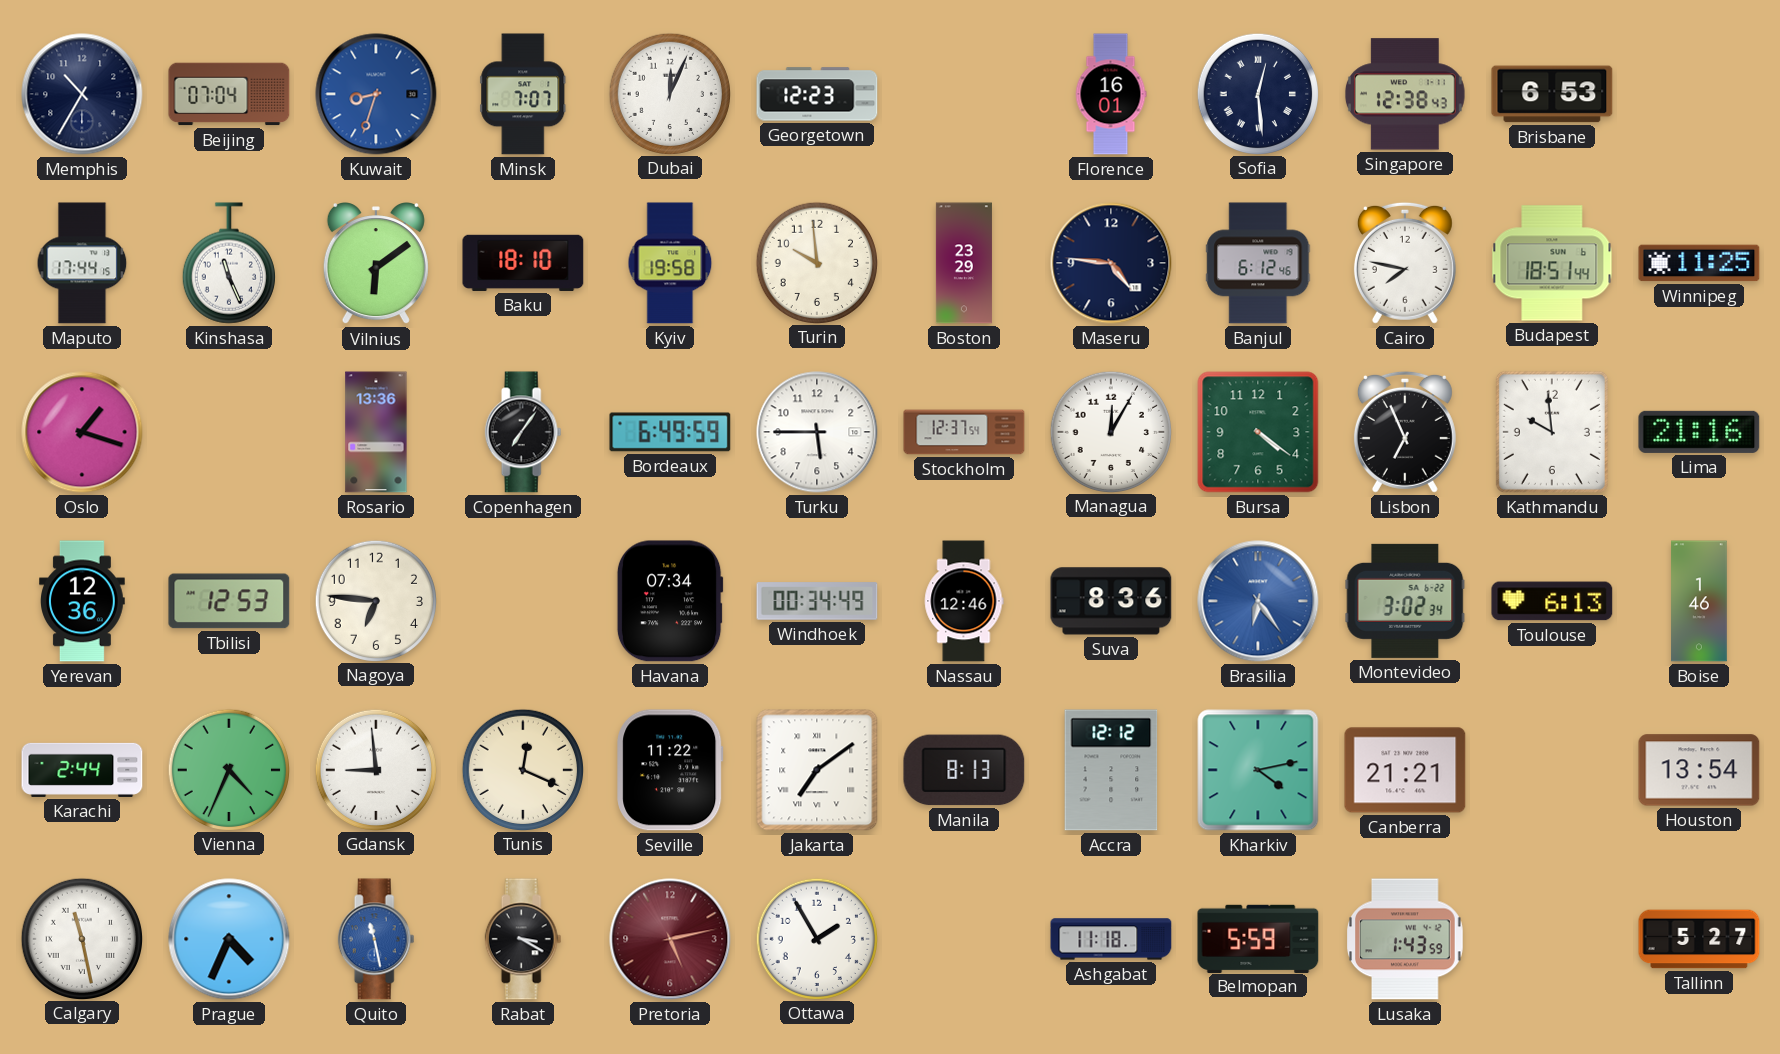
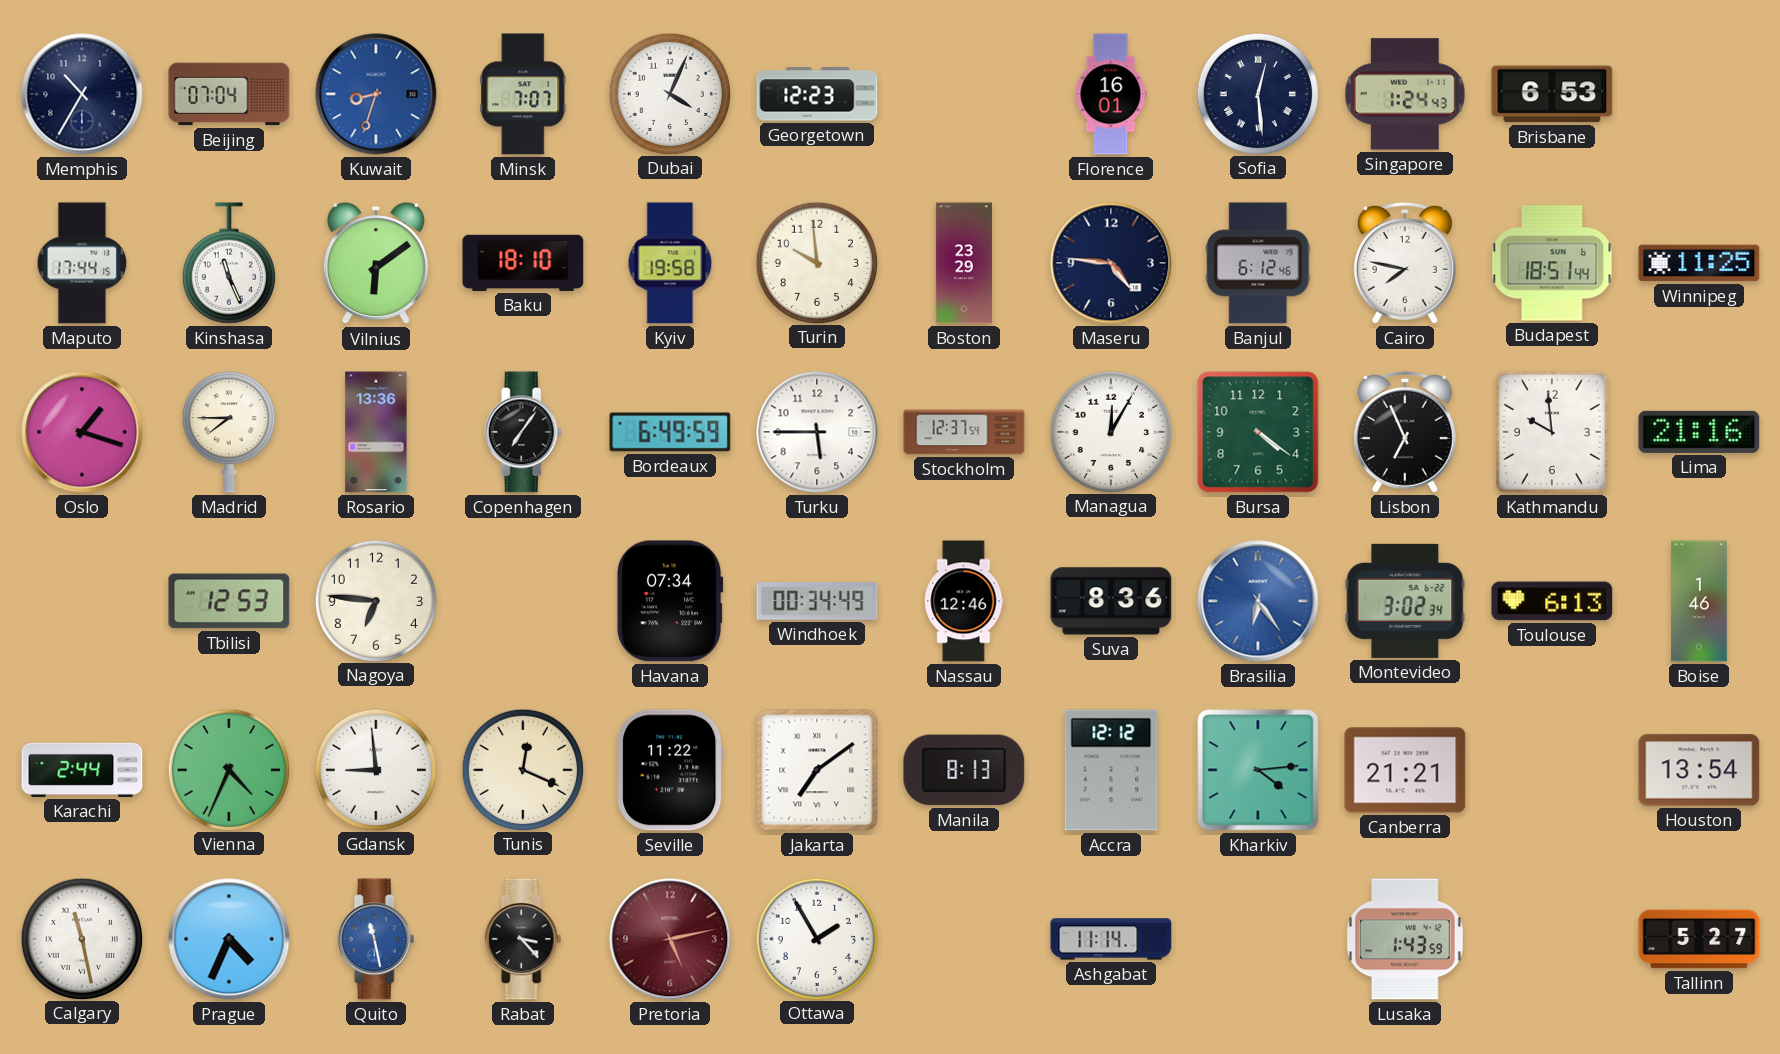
Dubai: 12:04 -> 4:04 (669, 93)
Singapore: 12:38 -> 1:24 (1405, 94)
Madrid: none -> 7:45 (229, 433)
Yerevan: 12:36 -> none (83, 601)
Kharkiv: 4:13 -> 4:14 (1258, 770)
Rabat: 3:20 -> 3:23 (523, 939)
Ashgabat: 11:18 -> 11:14 (1111, 939)
Belmopan: 5:59 -> none (1258, 938)
